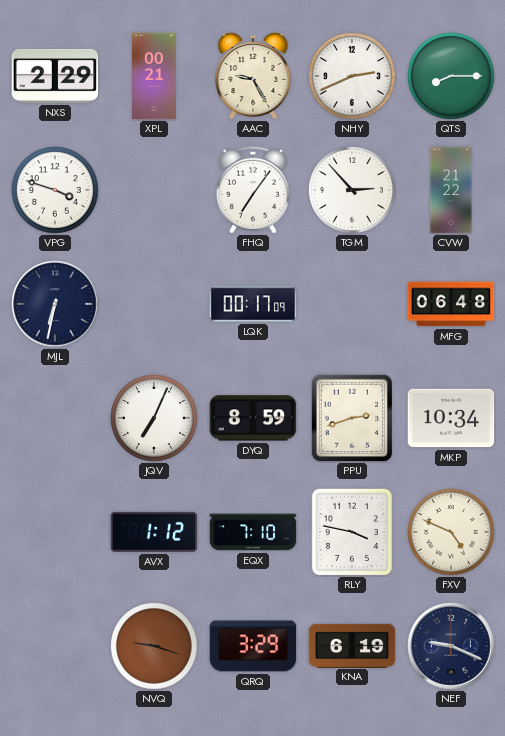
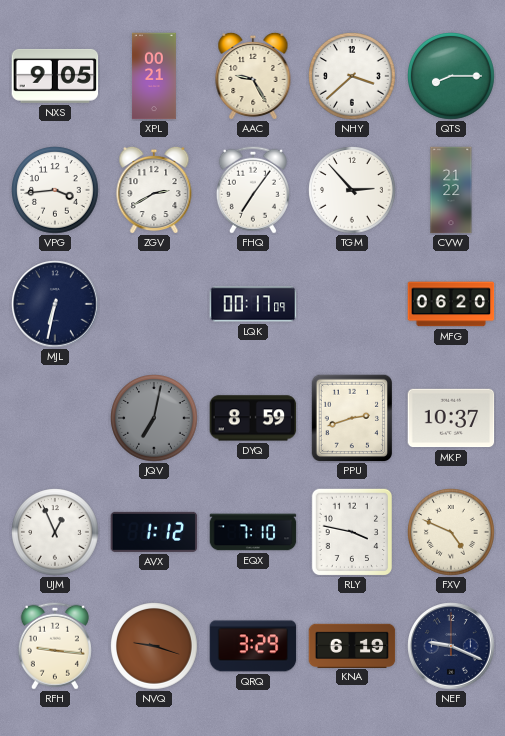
NXS: 2:29 -> 9:05 (55, 76)
NHY: 2:41 -> 3:38 (352, 76)
VPG: 3:48 -> 3:44 (55, 190)
ZGV: none -> 2:40 (154, 189)
MFG: 06:48 -> 06:20 (451, 304)
JQV: 7:04 -> 7:02 (154, 418)
JQV dial: white -> grey (154, 418)
MKP: 10:34 -> 10:37 (451, 418)
UJM: none -> 12:56 (55, 532)
RFH: none -> 9:16 (55, 646)
